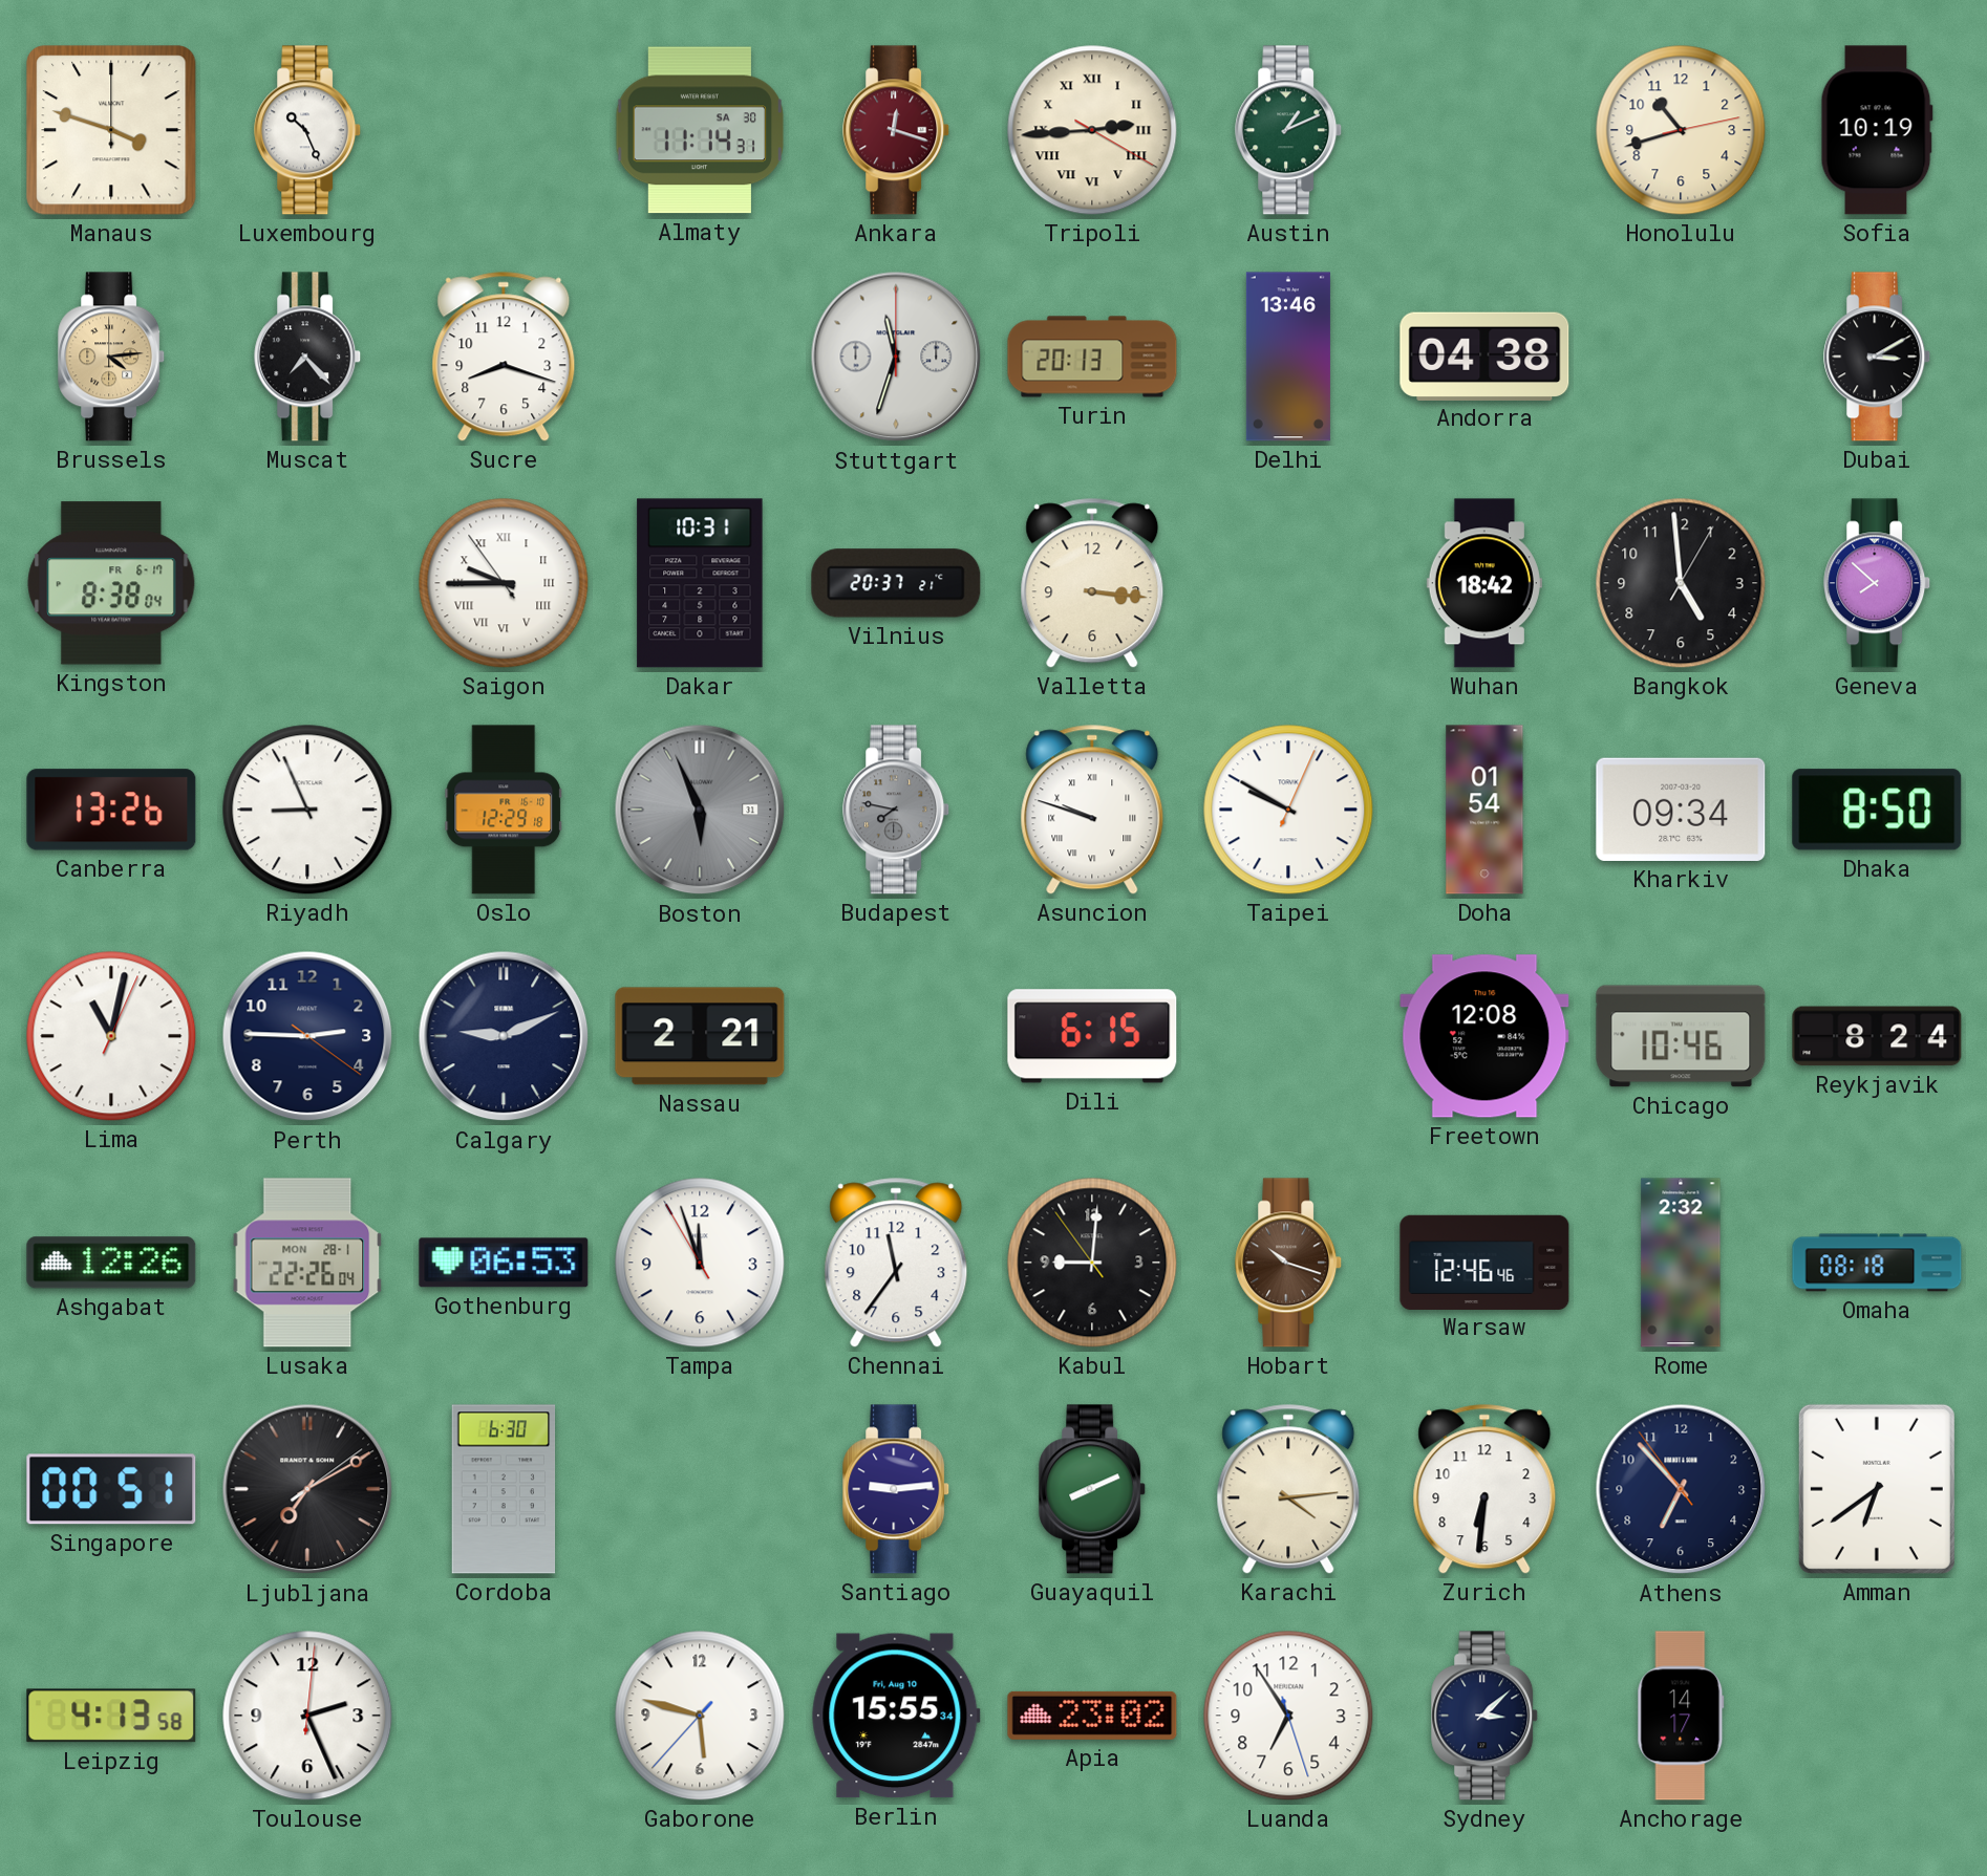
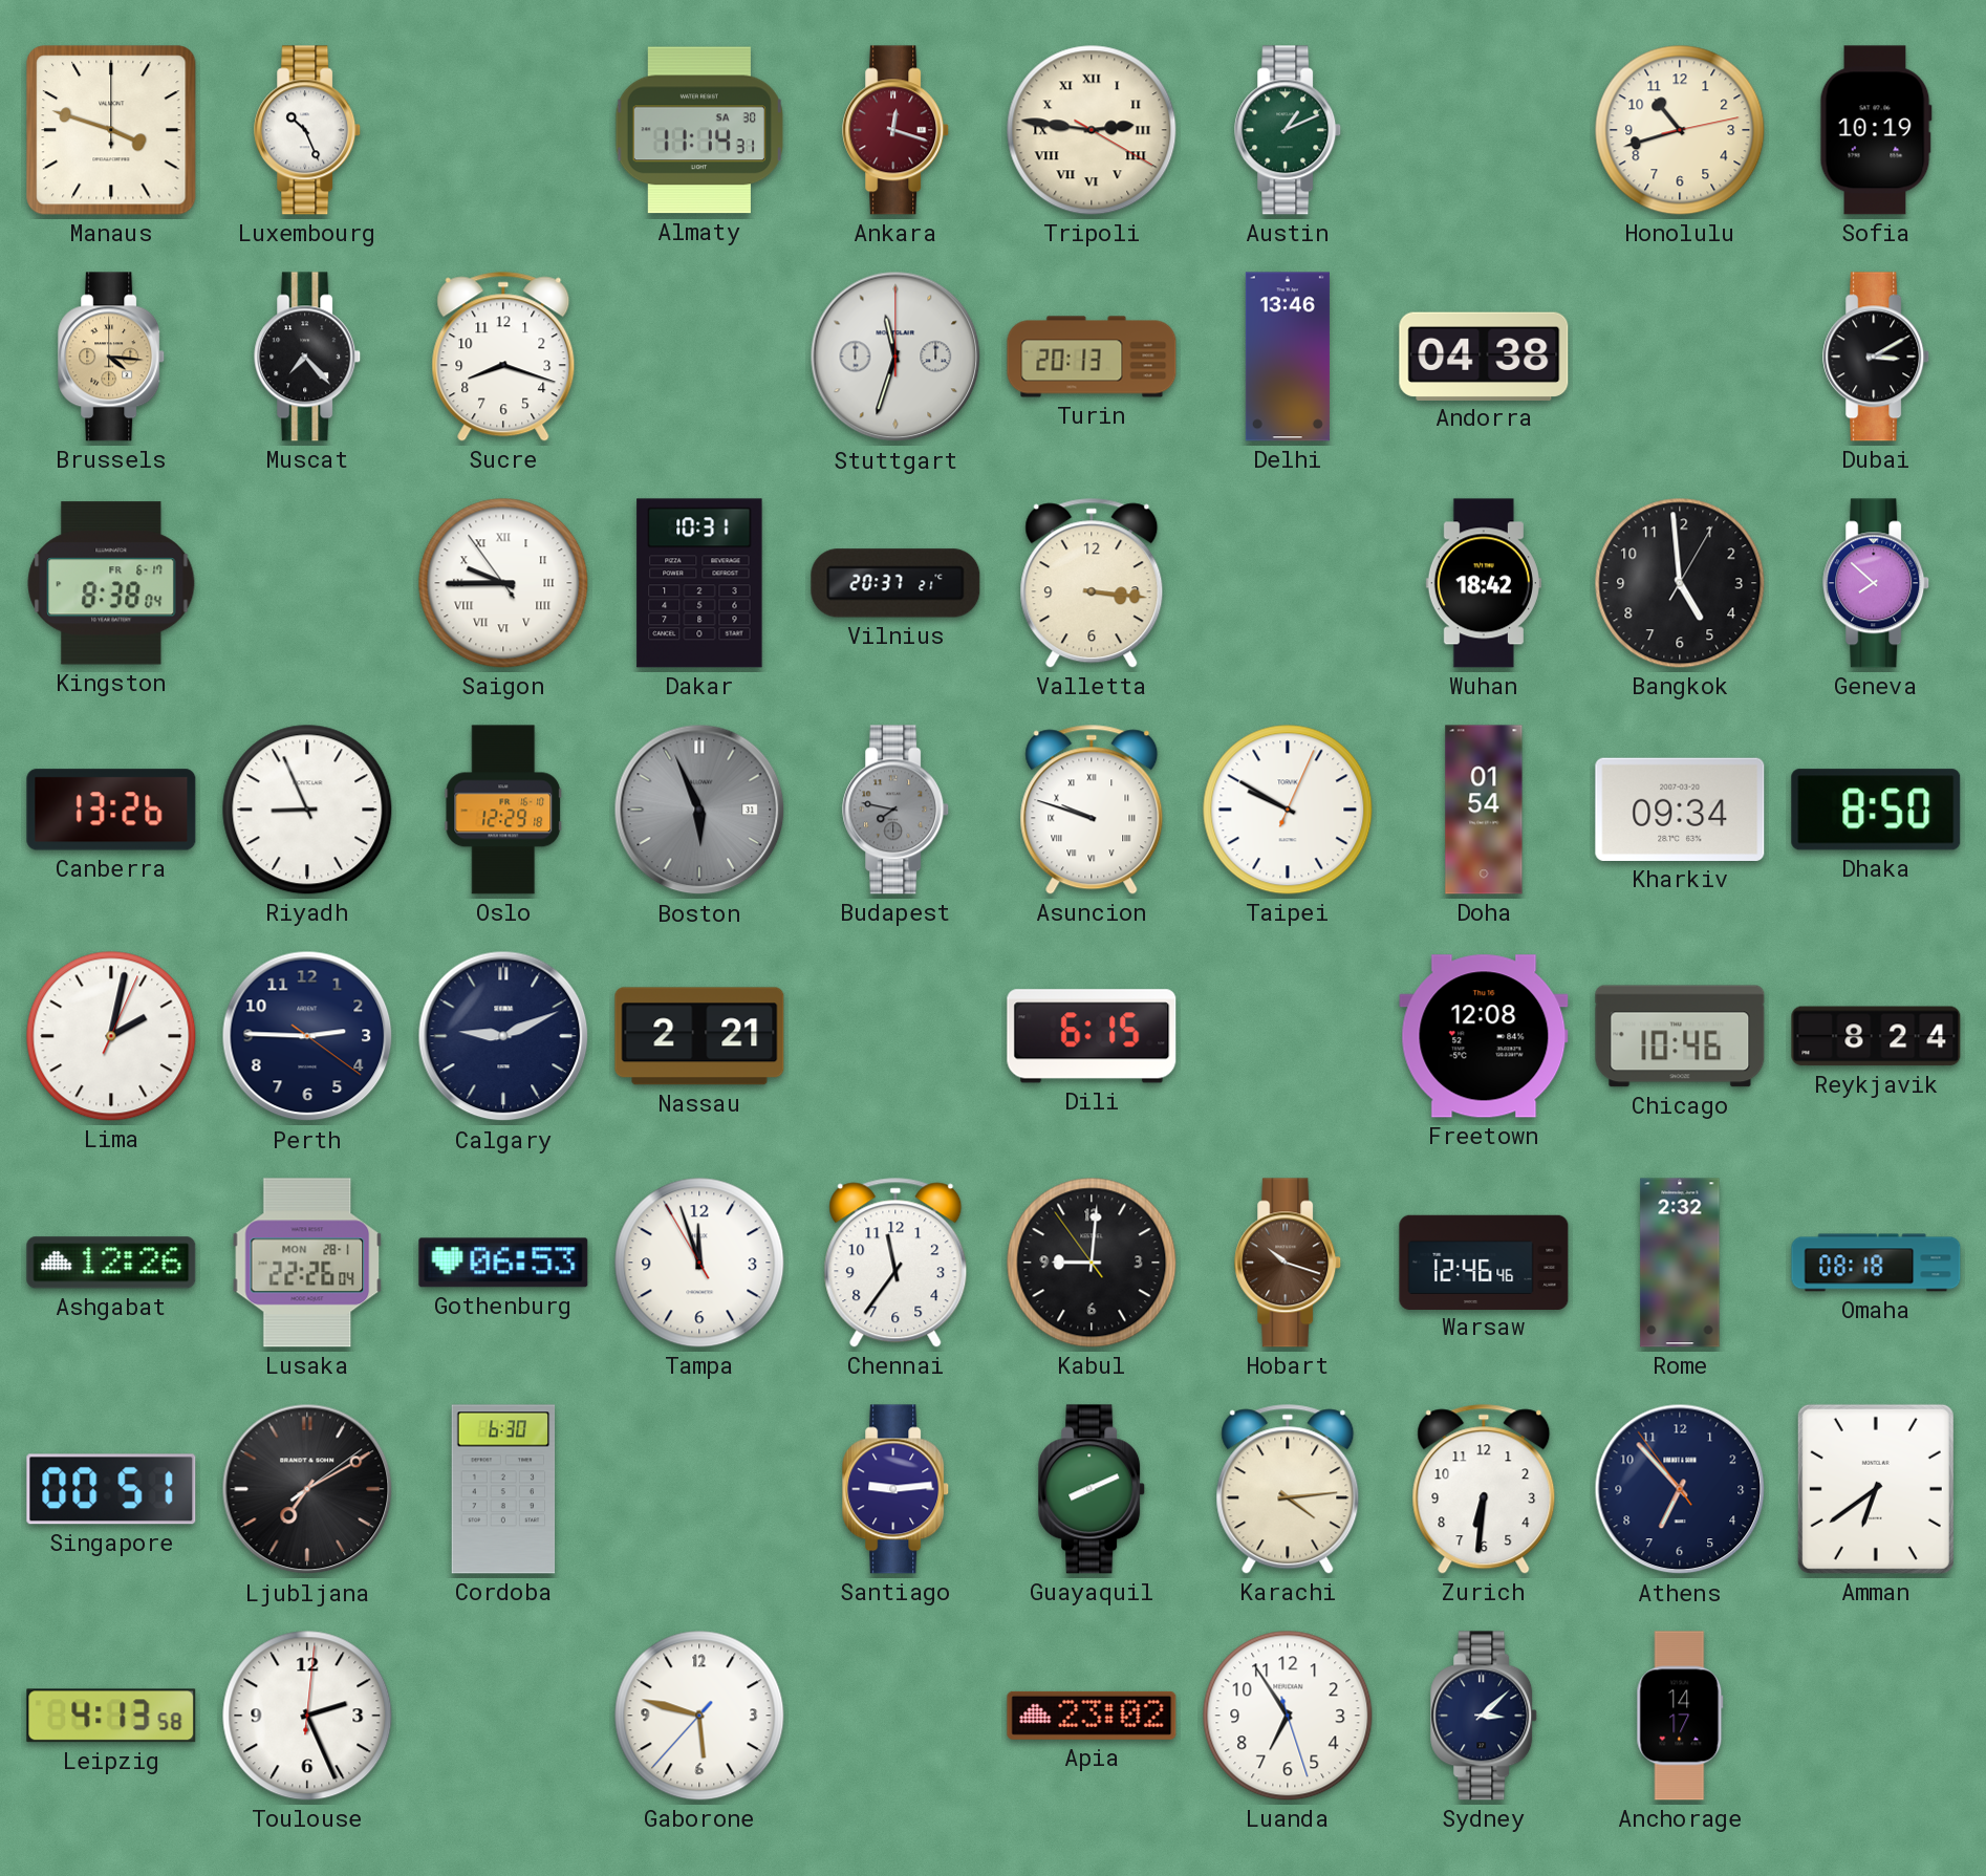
Tripoli: 2:44 -> 2:46 (1092, 130)
Brussels: 4:14 -> 4:16 (112, 357)
Lima: 11:02 -> 2:02 (111, 1036)
Berlin: 15:55 -> none (896, 1716)
